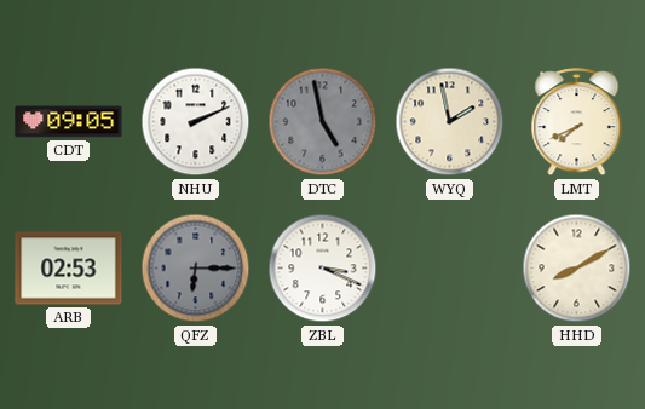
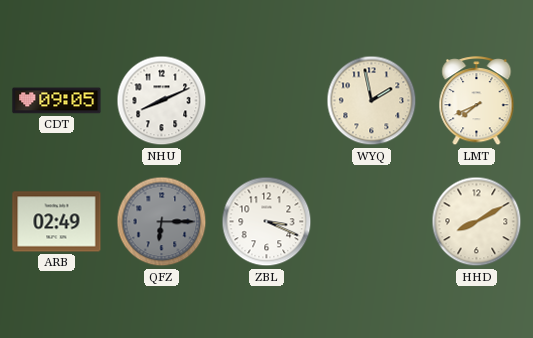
NHU: 2:11 -> 8:11 (162, 101)
DTC: 4:58 -> none (323, 122)
ARB: 02:53 -> 02:49 (57, 222)
